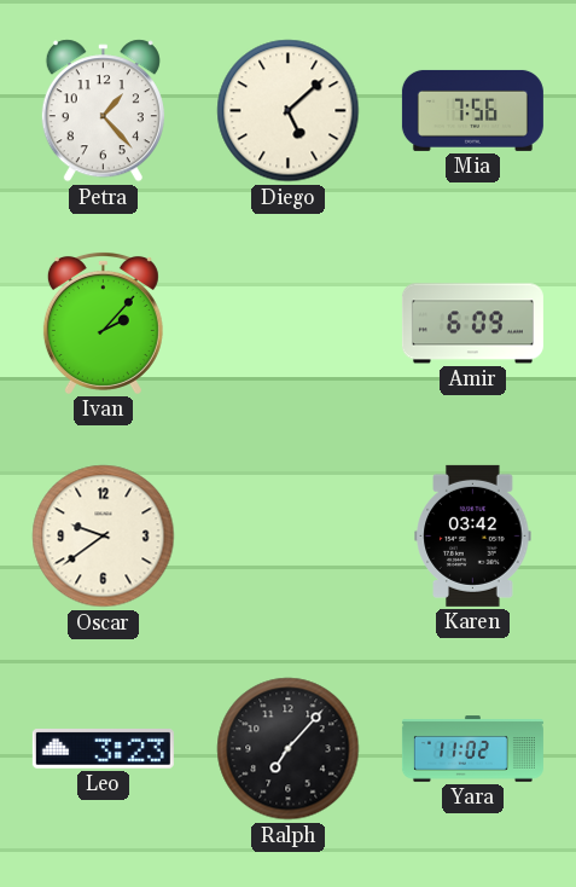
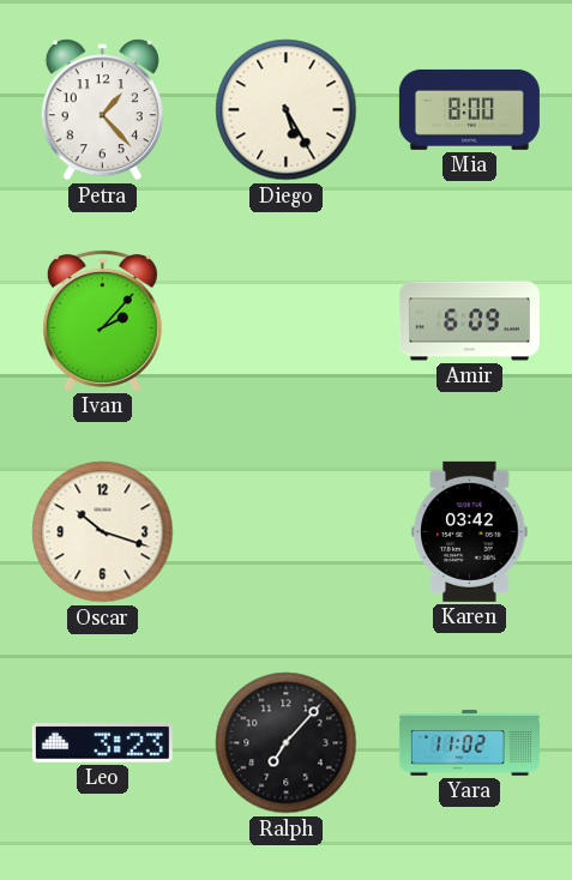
Diego: 5:08 -> 5:25 (287, 110)
Mia: 7:56 -> 8:00 (469, 109)
Oscar: 9:39 -> 10:18 (103, 532)
